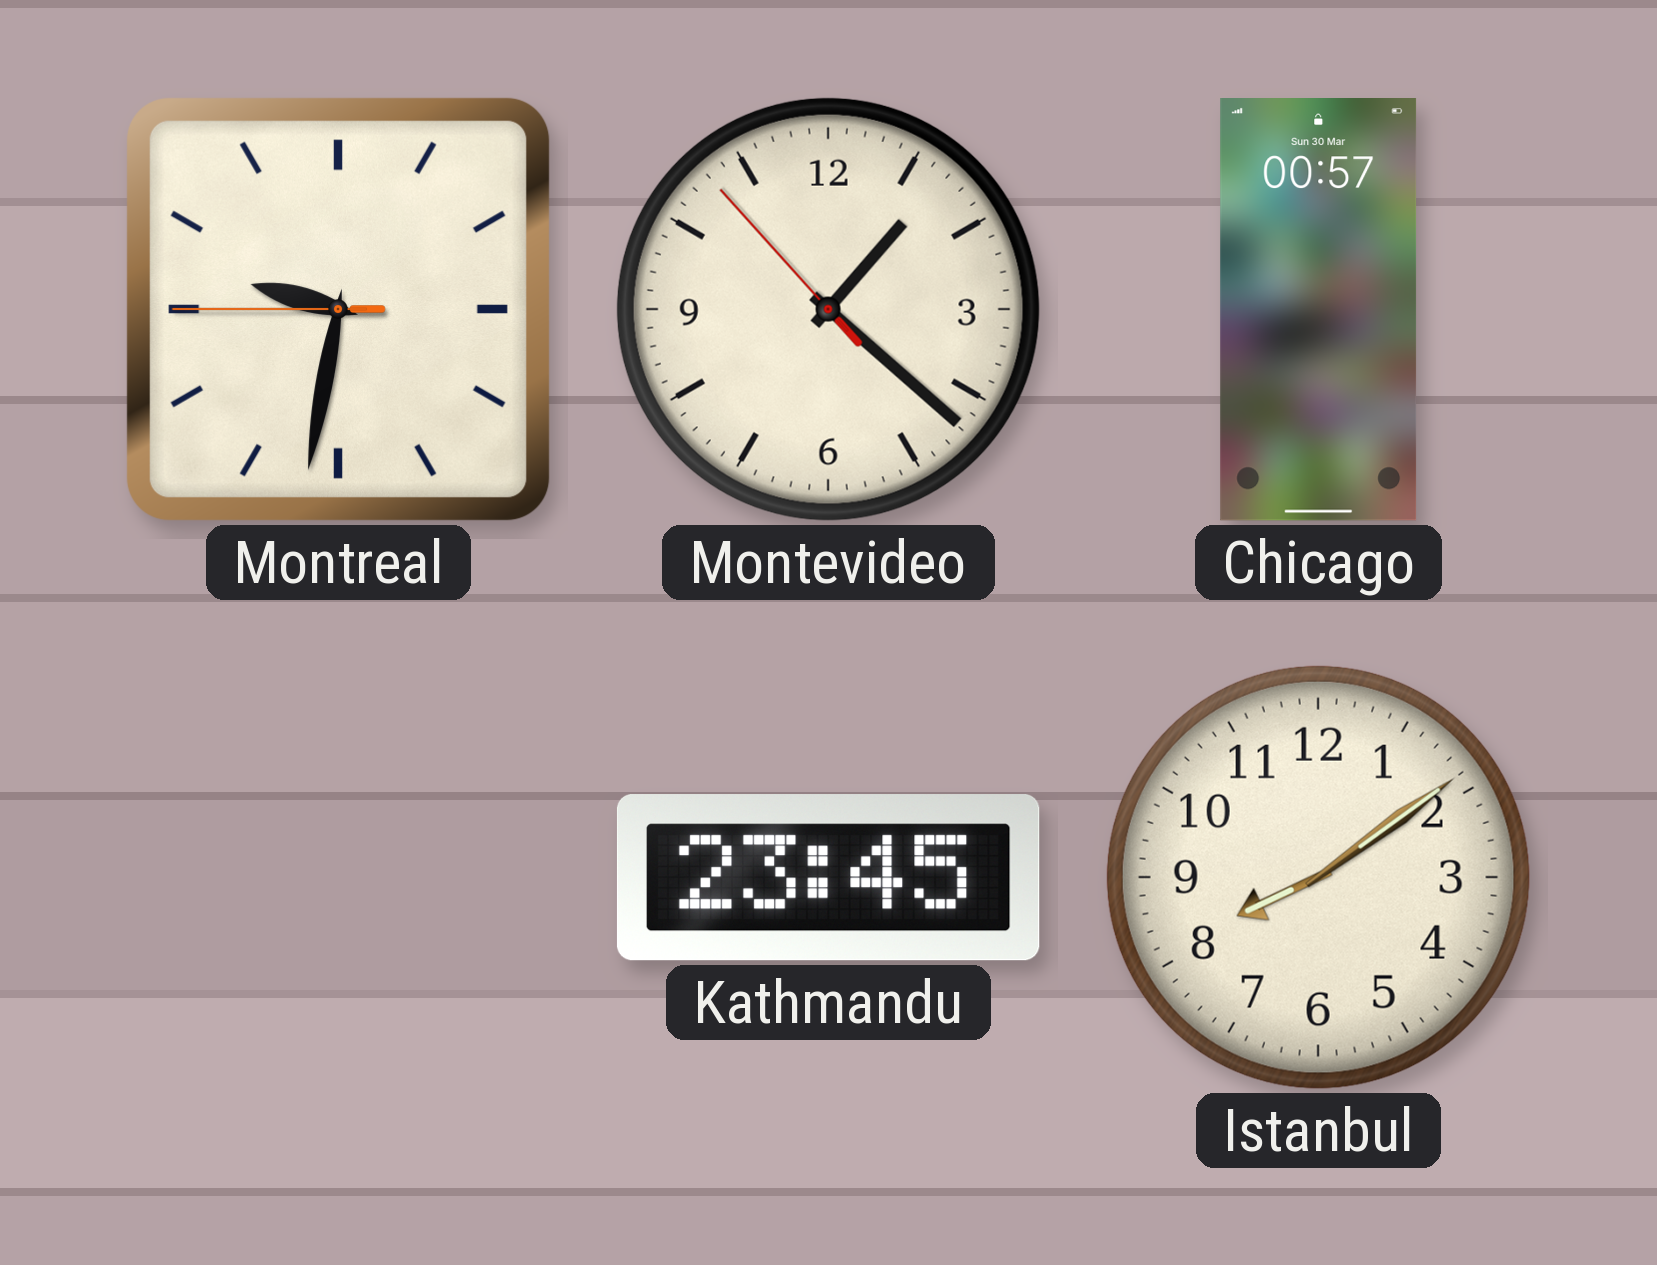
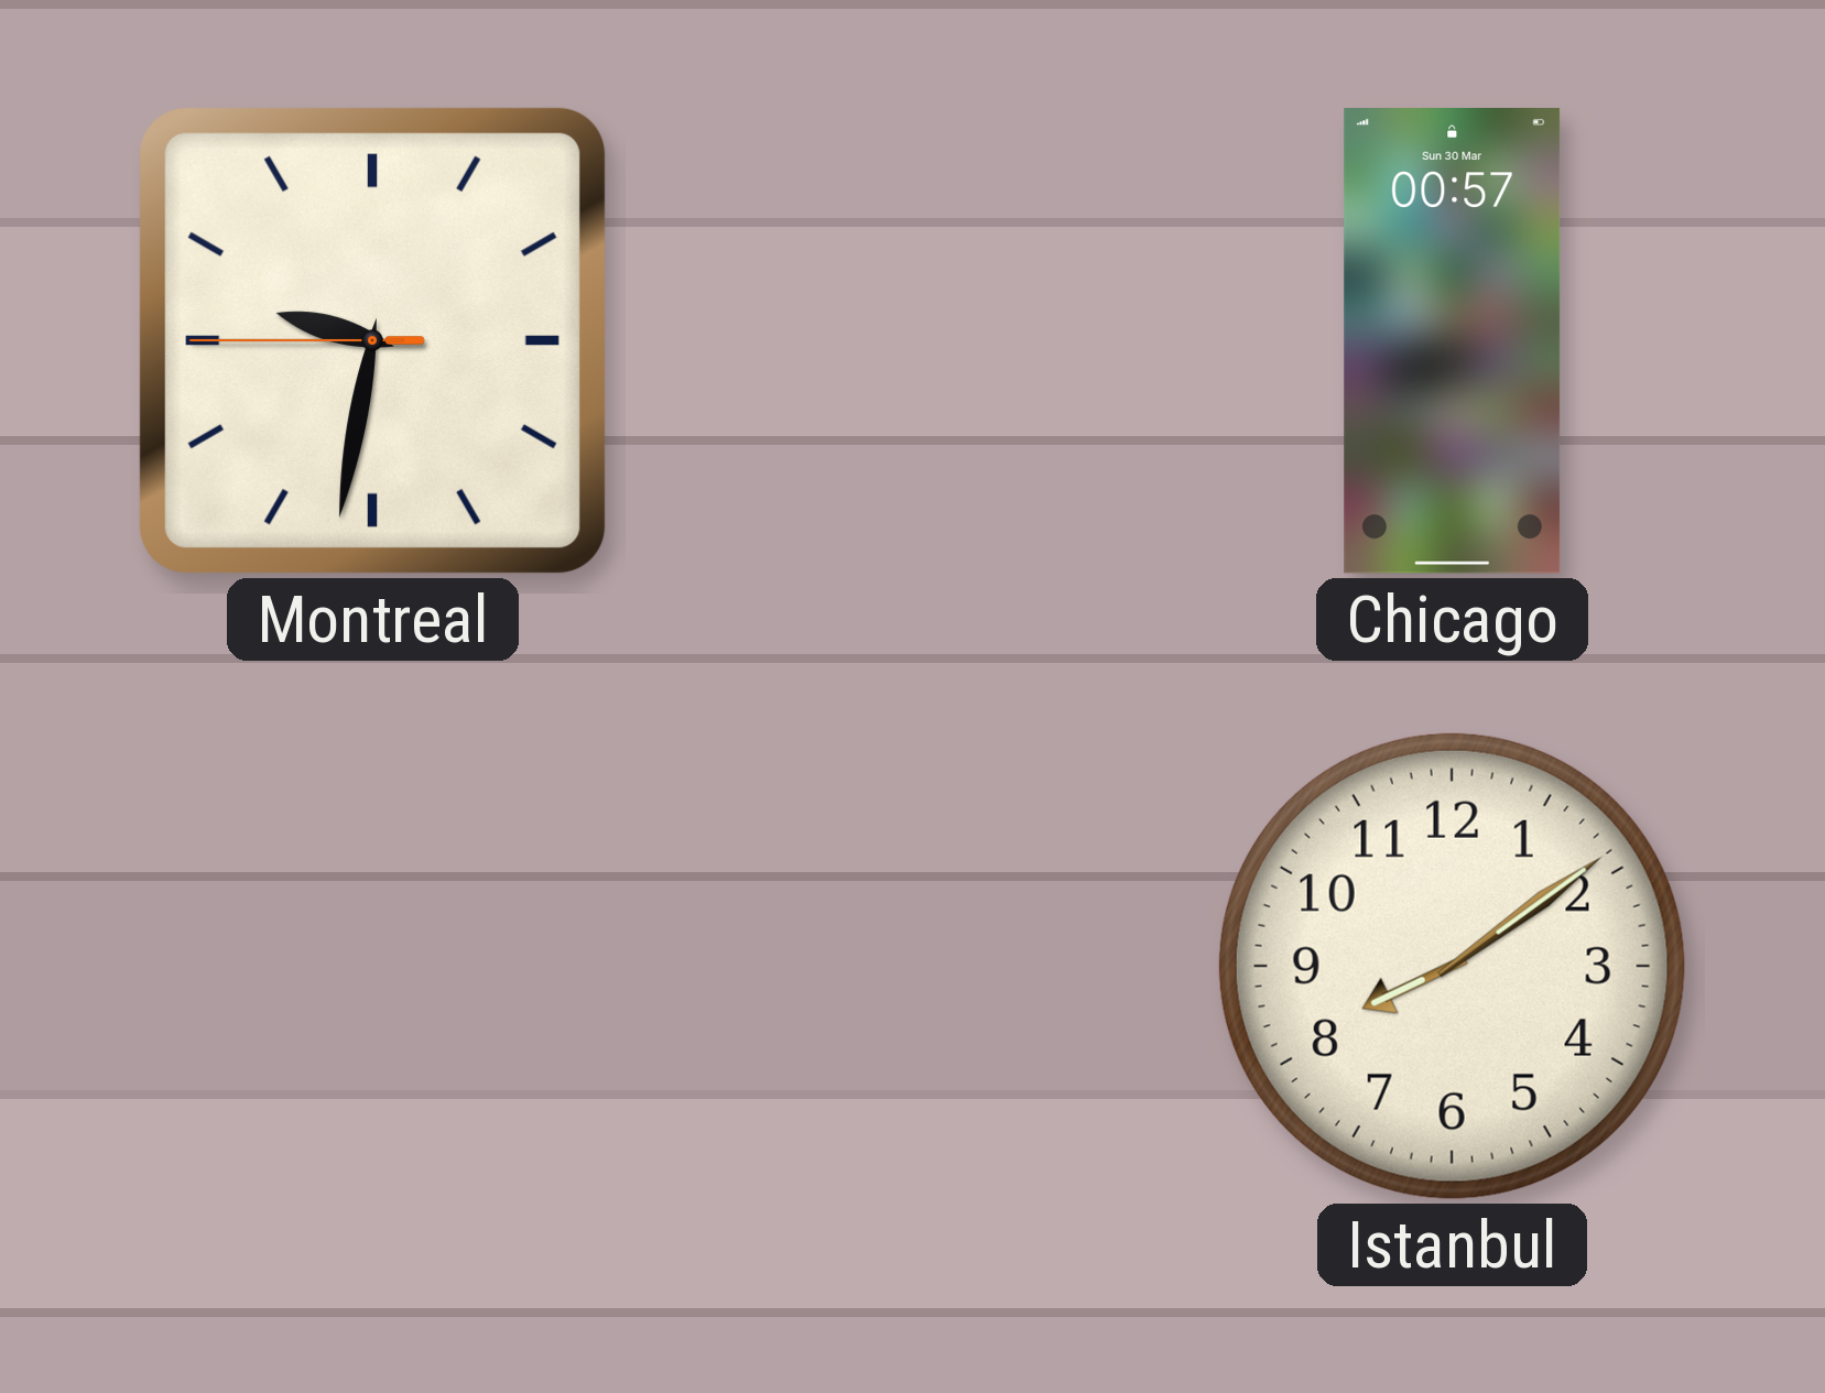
Montevideo: 1:21 -> none (828, 309)
Kathmandu: 23:45 -> none (828, 878)
